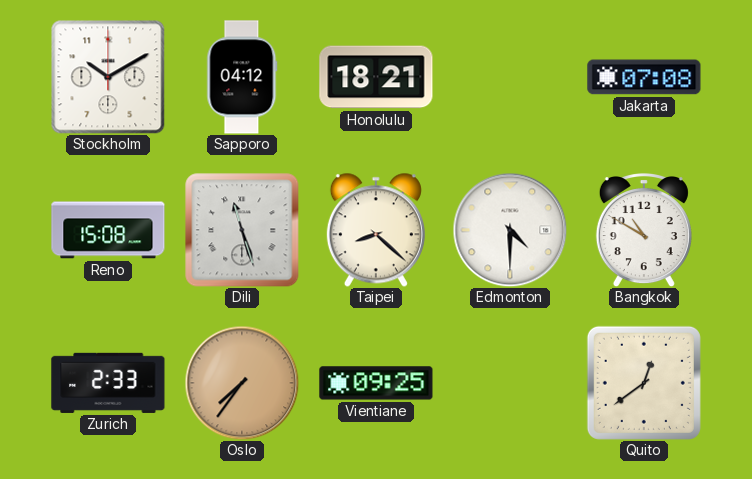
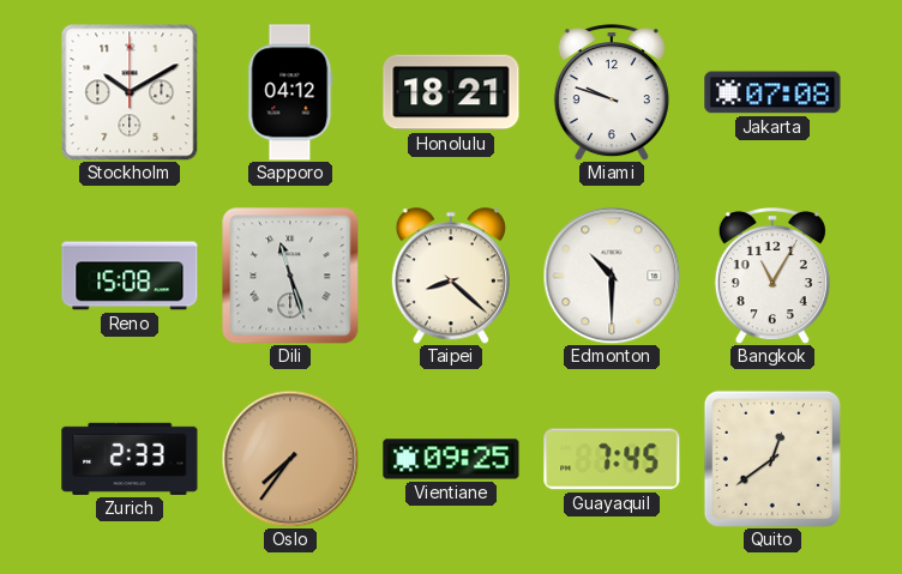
Miami: none -> 9:48 (612, 93)
Edmonton: 4:30 -> 10:30 (612, 276)
Bangkok: 10:50 -> 11:05 (772, 277)
Guayaquil: none -> 7:45 (612, 459)
